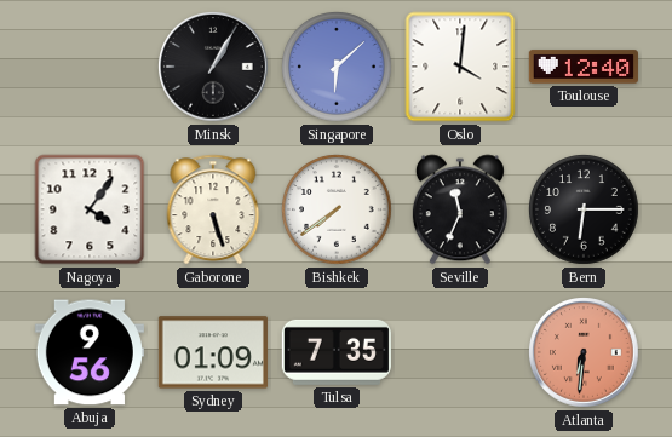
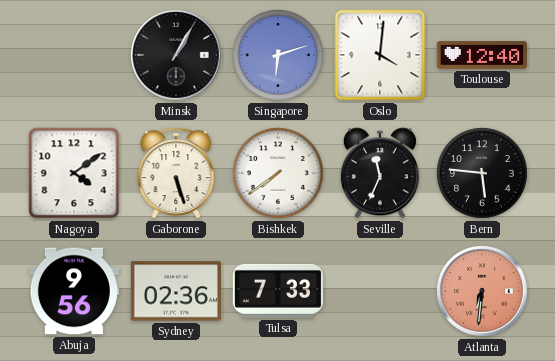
Singapore: 6:08 -> 6:12 (278, 55)
Nagoya: 4:06 -> 4:09 (74, 173)
Bern: 6:15 -> 5:46 (482, 173)
Sydney: 01:09 -> 02:36 (176, 291)
Tulsa: 7:35 -> 7:33 (278, 291)
